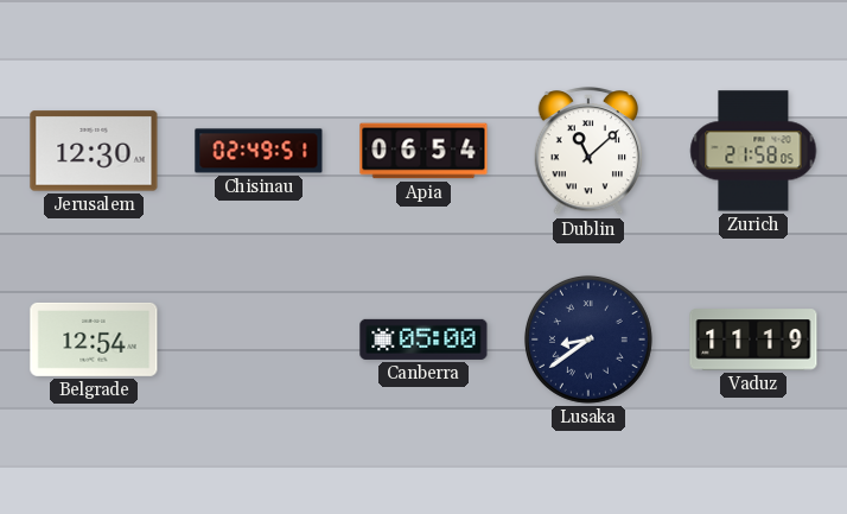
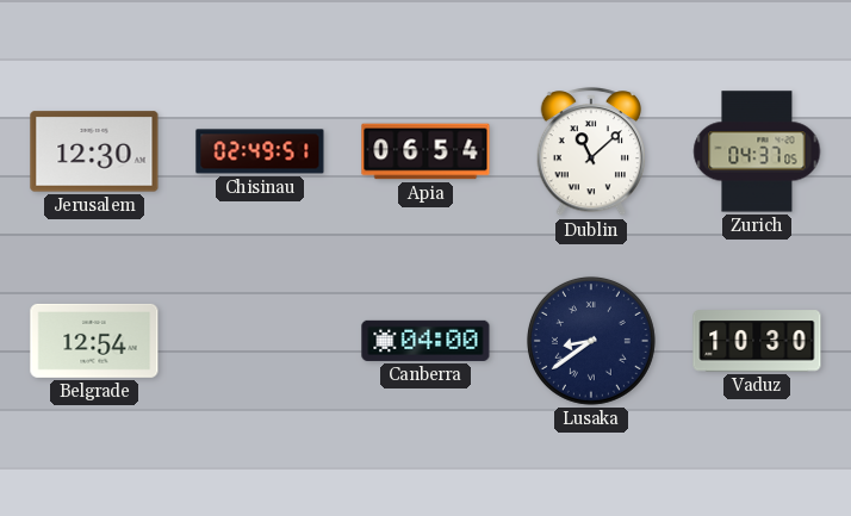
Zurich: 21:58 -> 04:37 (757, 151)
Canberra: 05:00 -> 04:00 (425, 341)
Vaduz: 11:19 -> 10:30 (757, 341)
